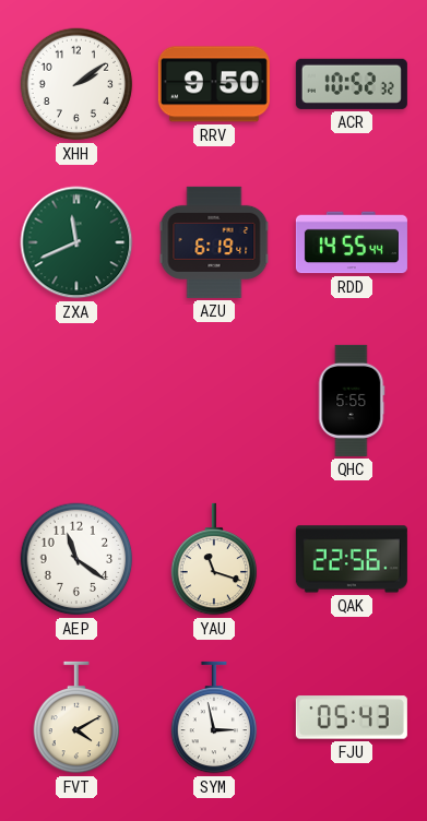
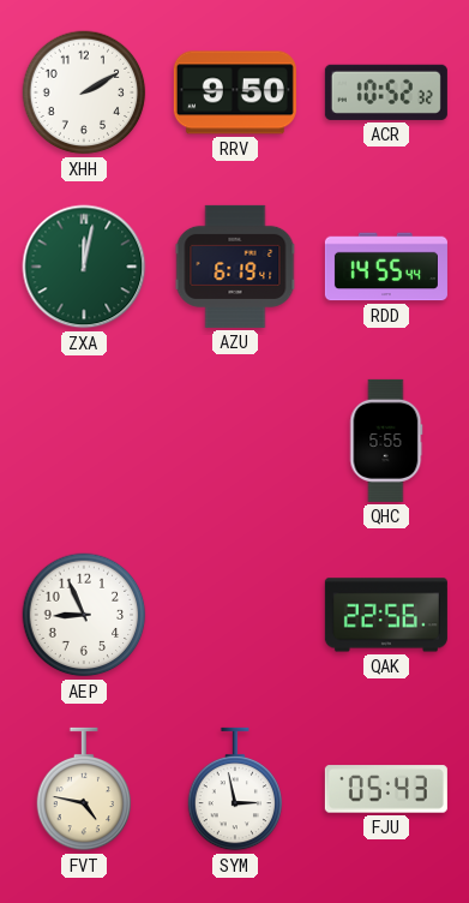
XHH: 2:09 -> 2:10 (84, 92)
ZXA: 11:41 -> 12:02 (84, 267)
AEP: 11:21 -> 8:56 (84, 615)
YAU: 11:18 -> none (214, 559)
FVT: 4:10 -> 4:47 (84, 789)
